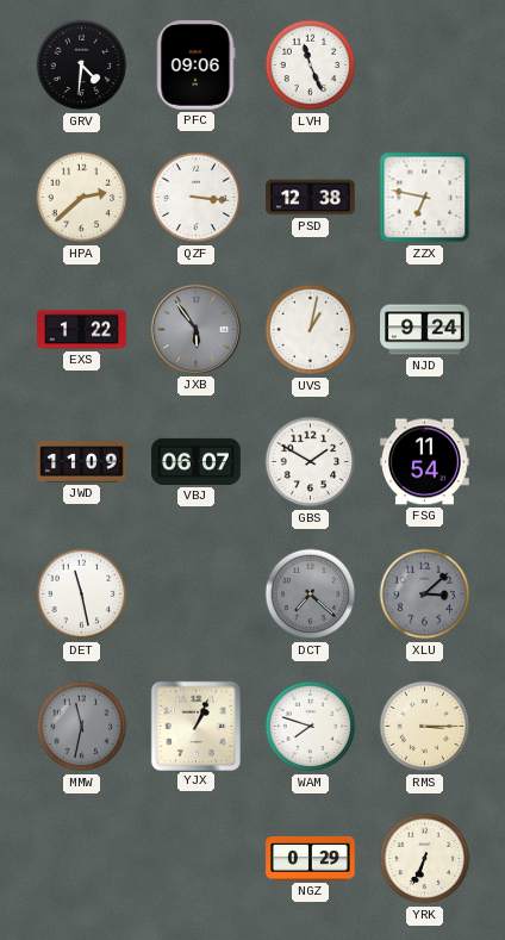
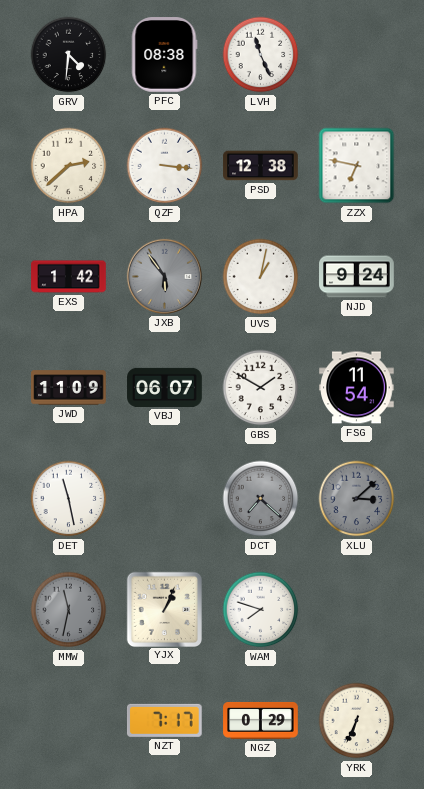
PFC: 09:06 -> 08:38 (164, 55)
EXS: 1:22 -> 1:42 (69, 277)
RMS: 3:15 -> none (425, 727)
NZT: none -> 7:17 (165, 720)
